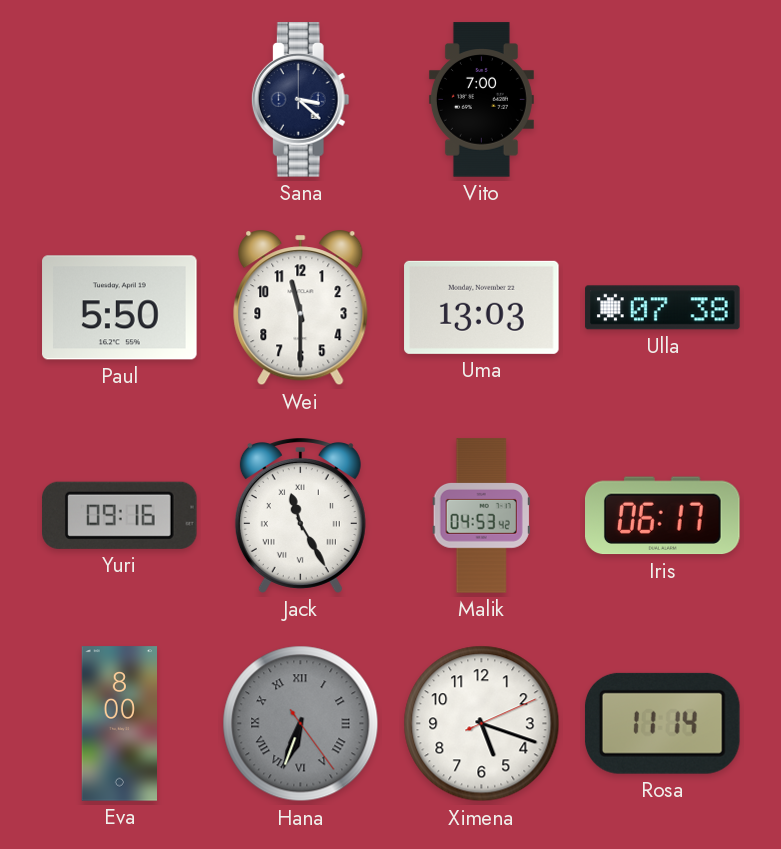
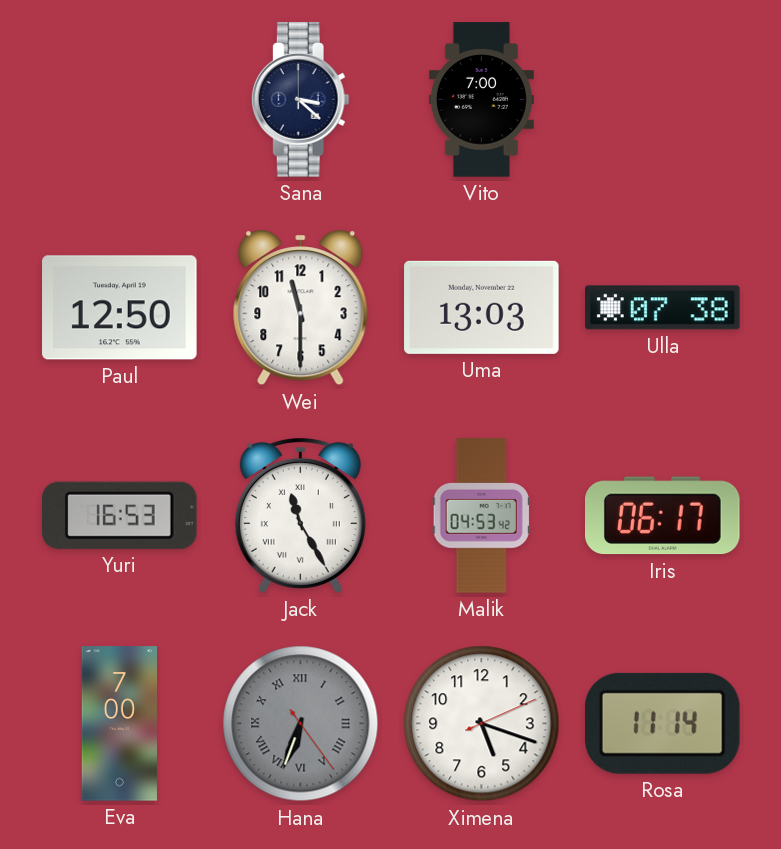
Paul: 5:50 -> 12:50 (120, 308)
Yuri: 09:16 -> 16:53 (120, 515)
Eva: 8:00 -> 7:00 (120, 724)
